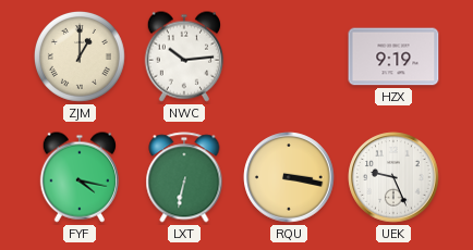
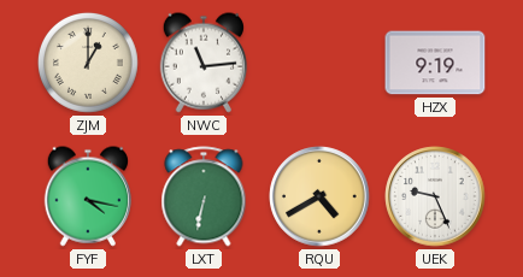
NWC: 10:14 -> 11:14 (202, 63)
RQU: 3:17 -> 4:40 (319, 196)
